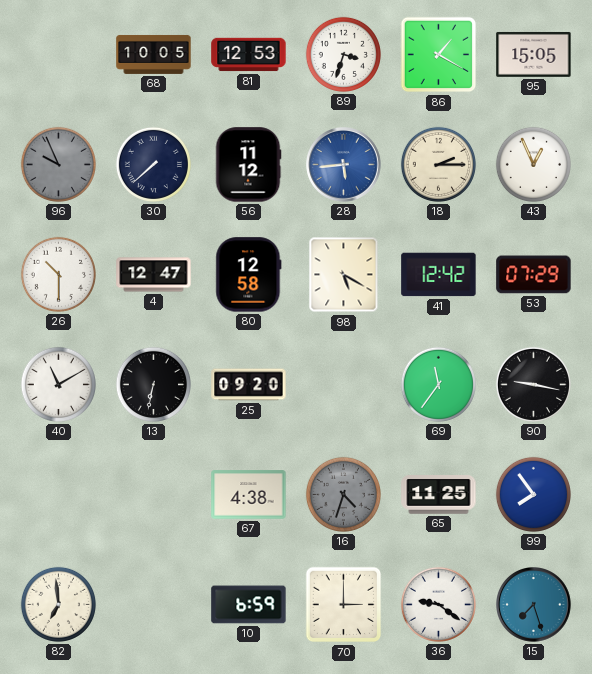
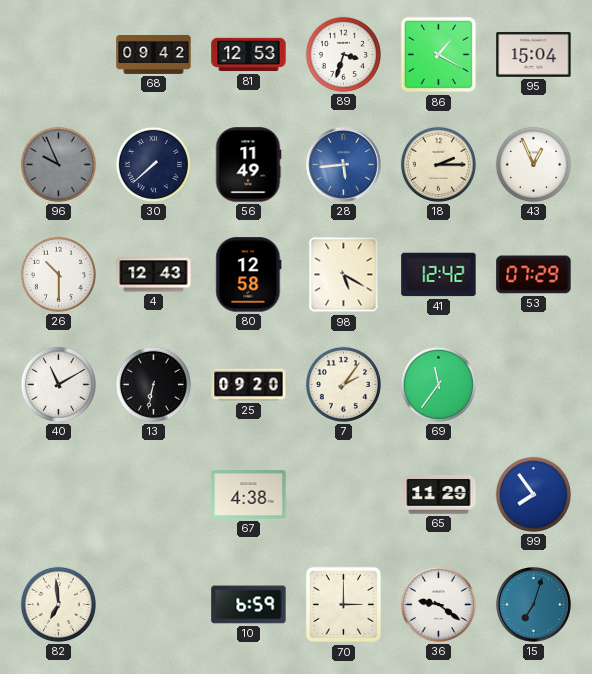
68: 10:05 -> 09:42 (154, 54)
95: 15:05 -> 15:04 (534, 54)
56: 11:12 -> 11:49 (248, 165)
4: 12:47 -> 12:43 (154, 275)
7: none -> 2:06 (343, 384)
90: 9:17 -> none (533, 384)
16: 4:33 -> none (343, 494)
65: 11:25 -> 11:29 (439, 495)
15: 7:27 -> 7:03 (534, 605)
